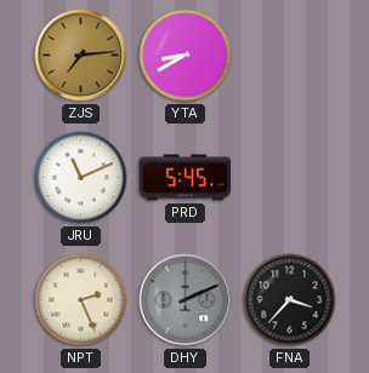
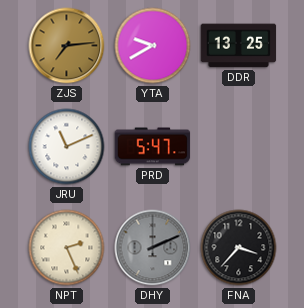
YTA: 8:40 -> 9:40 (153, 46)
DDR: none -> 13:25 (239, 46)
PRD: 5:45 -> 5:47 (153, 147)
